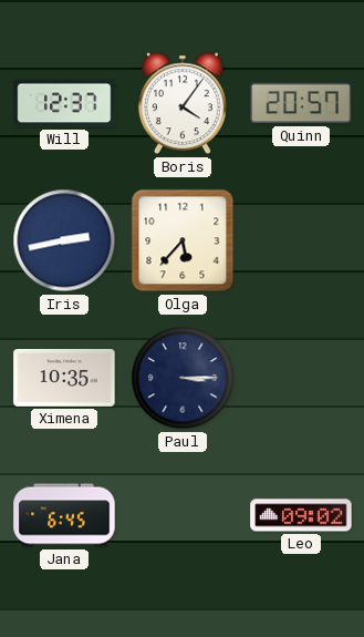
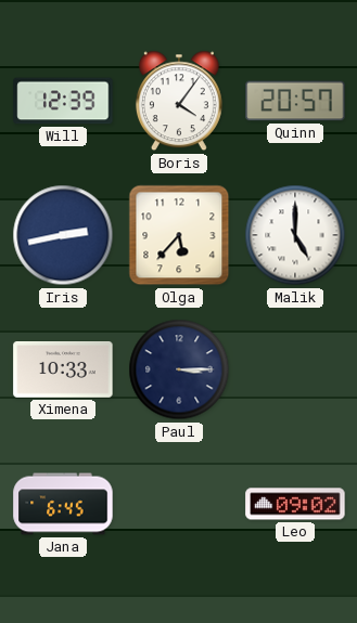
Will: 12:37 -> 12:39 (63, 101)
Malik: none -> 5:00 (295, 235)
Ximena: 10:35 -> 10:33 (63, 371)
